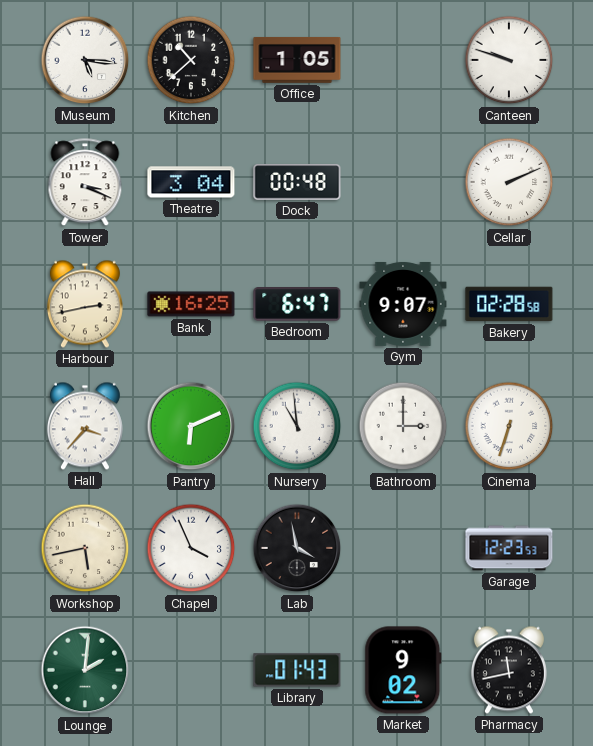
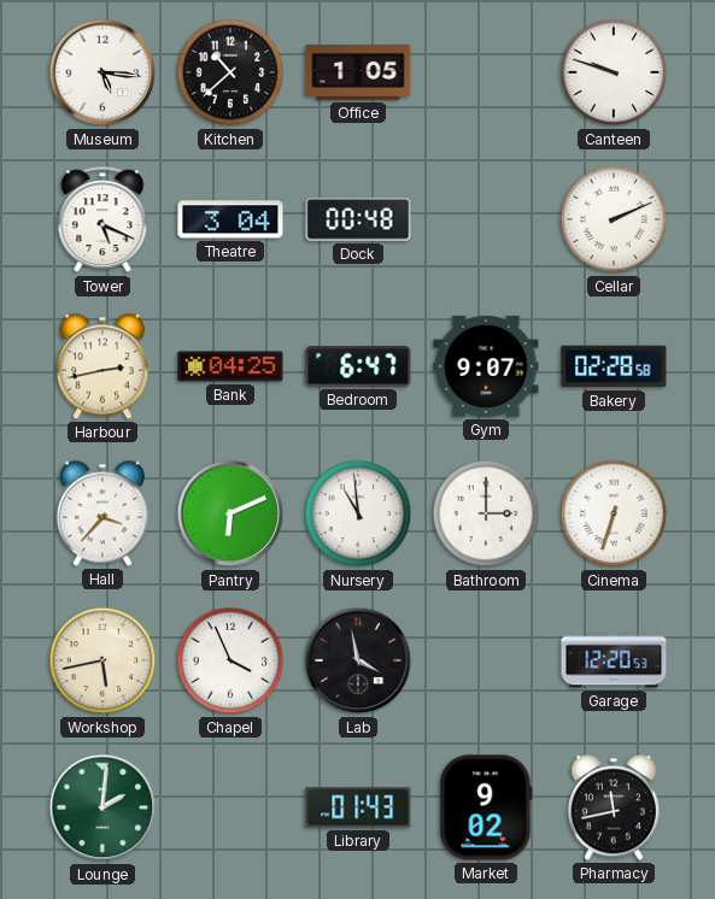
Tower: 3:19 -> 5:19 (102, 221)
Bank: 16:25 -> 04:25 (230, 366)
Garage: 12:23 -> 12:20 (614, 660)
